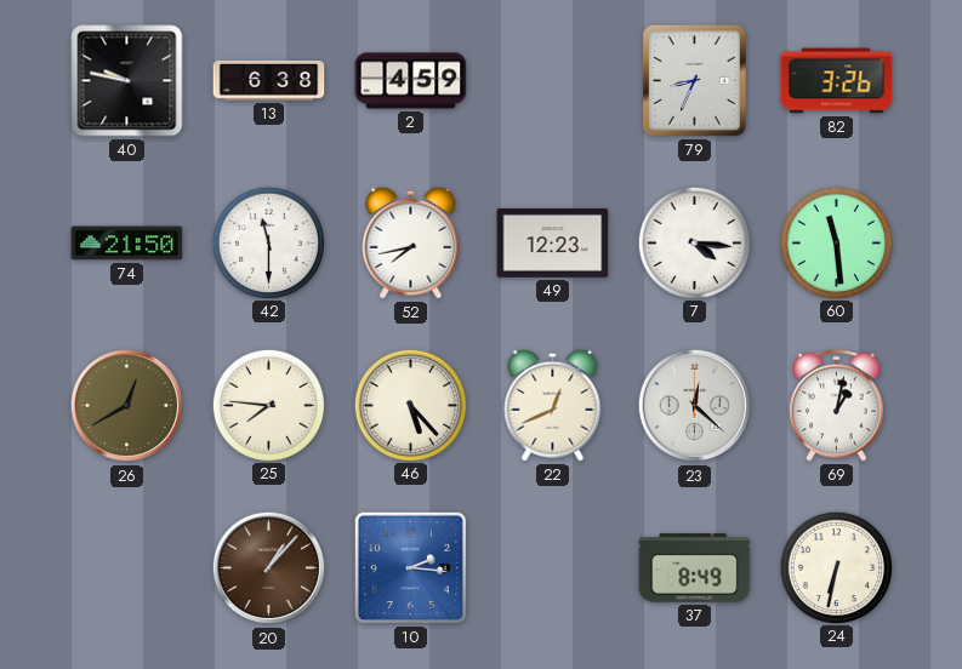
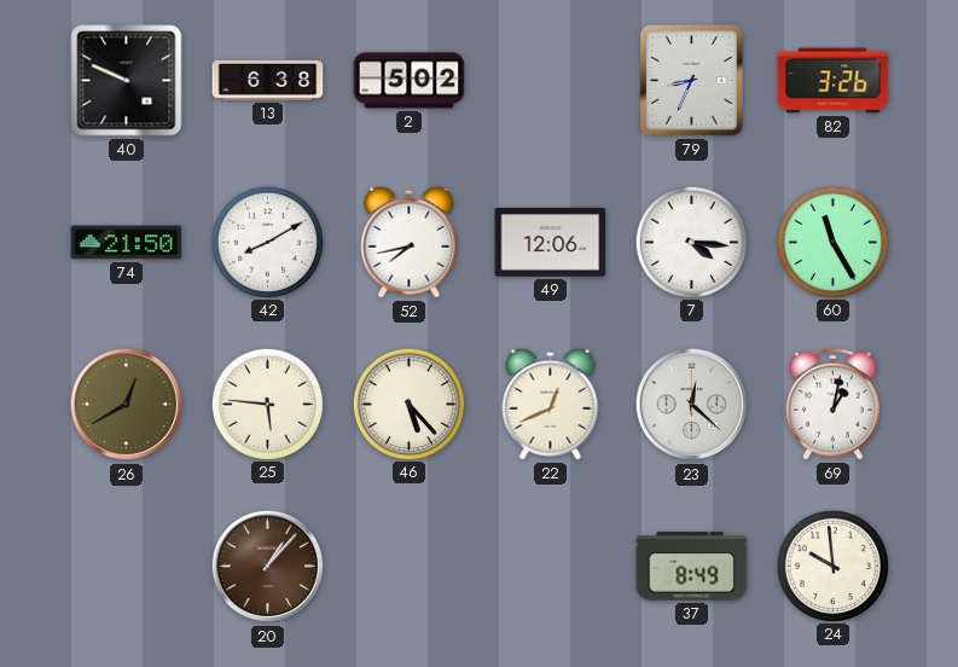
40: 9:47 -> 9:49 (127, 81)
2: 4:59 -> 5:02 (410, 81)
42: 11:30 -> 8:10 (267, 242)
49: 12:23 -> 12:06 (551, 242)
60: 11:29 -> 11:25 (832, 242)
25: 7:46 -> 5:46 (267, 404)
10: 2:16 -> none (410, 567)
24: 6:32 -> 9:59 (832, 565)
